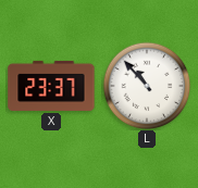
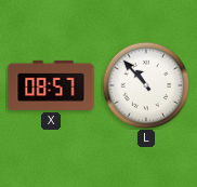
X: 23:37 -> 08:57 (51, 85)
